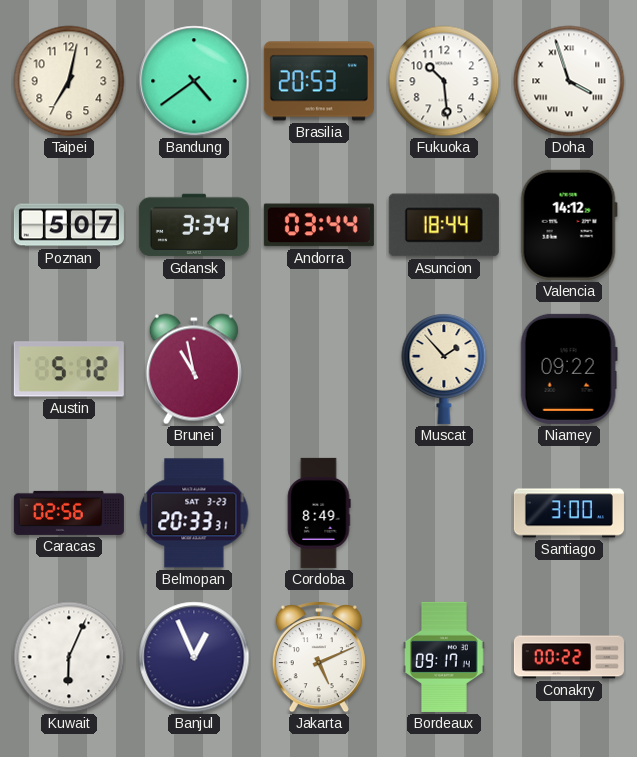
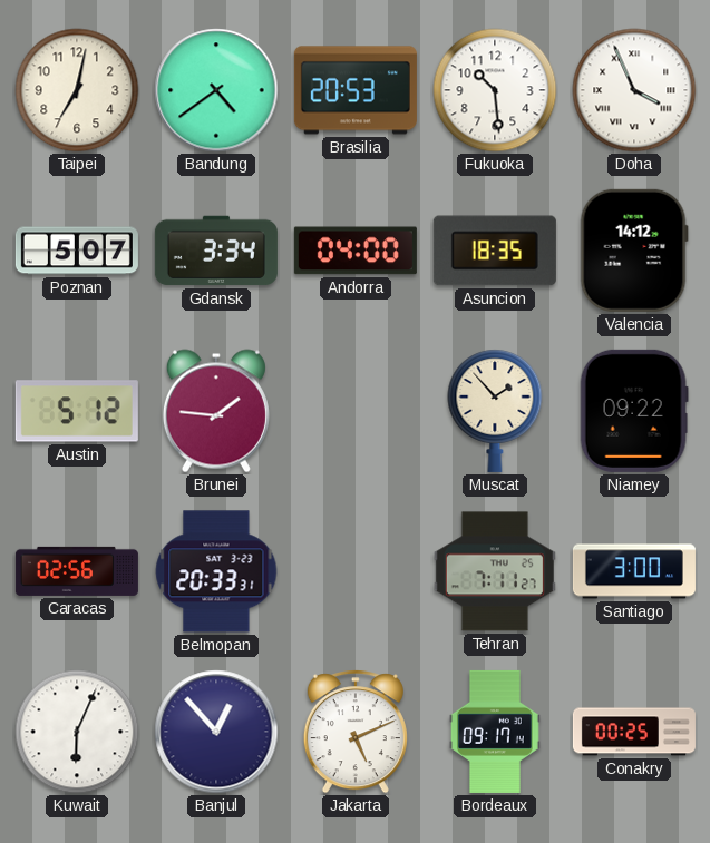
Doha: 3:57 -> 3:56 (634, 90)
Andorra: 03:44 -> 04:00 (356, 251)
Asuncion: 18:44 -> 18:35 (495, 251)
Brunei: 10:58 -> 1:46 (216, 411)
Cordoba: 8:49 -> none (319, 513)
Tehran: none -> 7:11 (495, 571)
Banjul: 12:56 -> 12:53 (216, 732)
Conakry: 00:22 -> 00:25 (634, 732)
